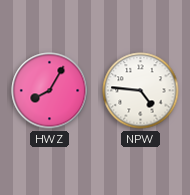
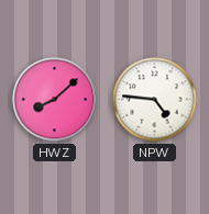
HWZ: 8:05 -> 8:08 (55, 100)
